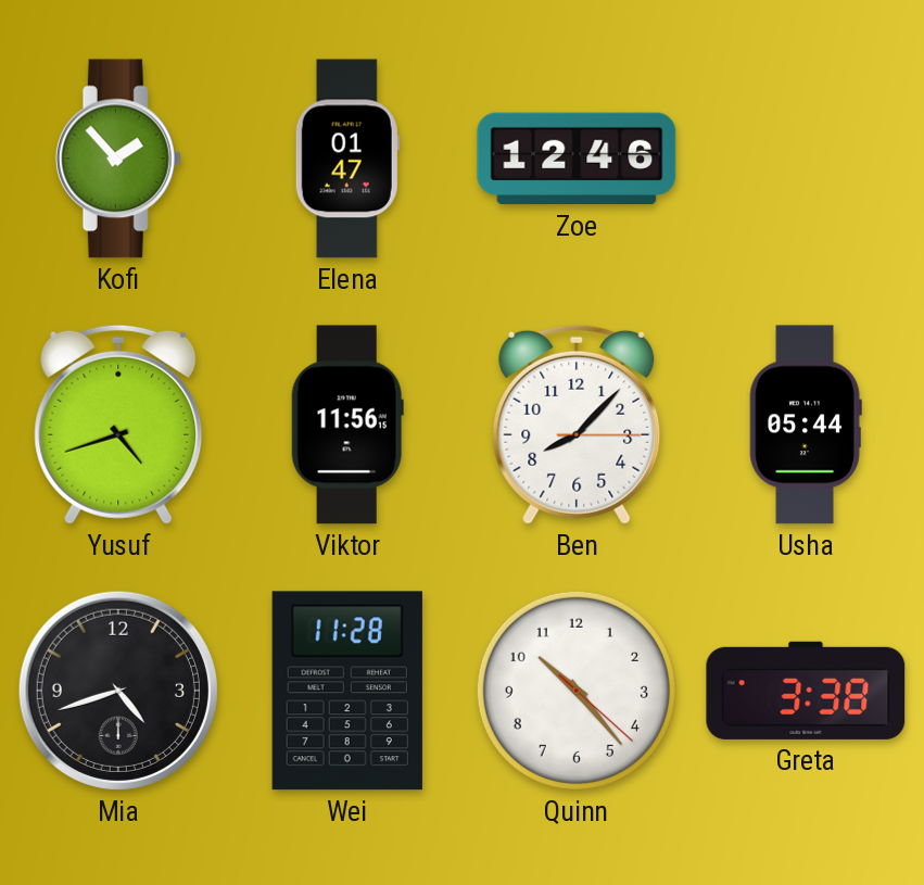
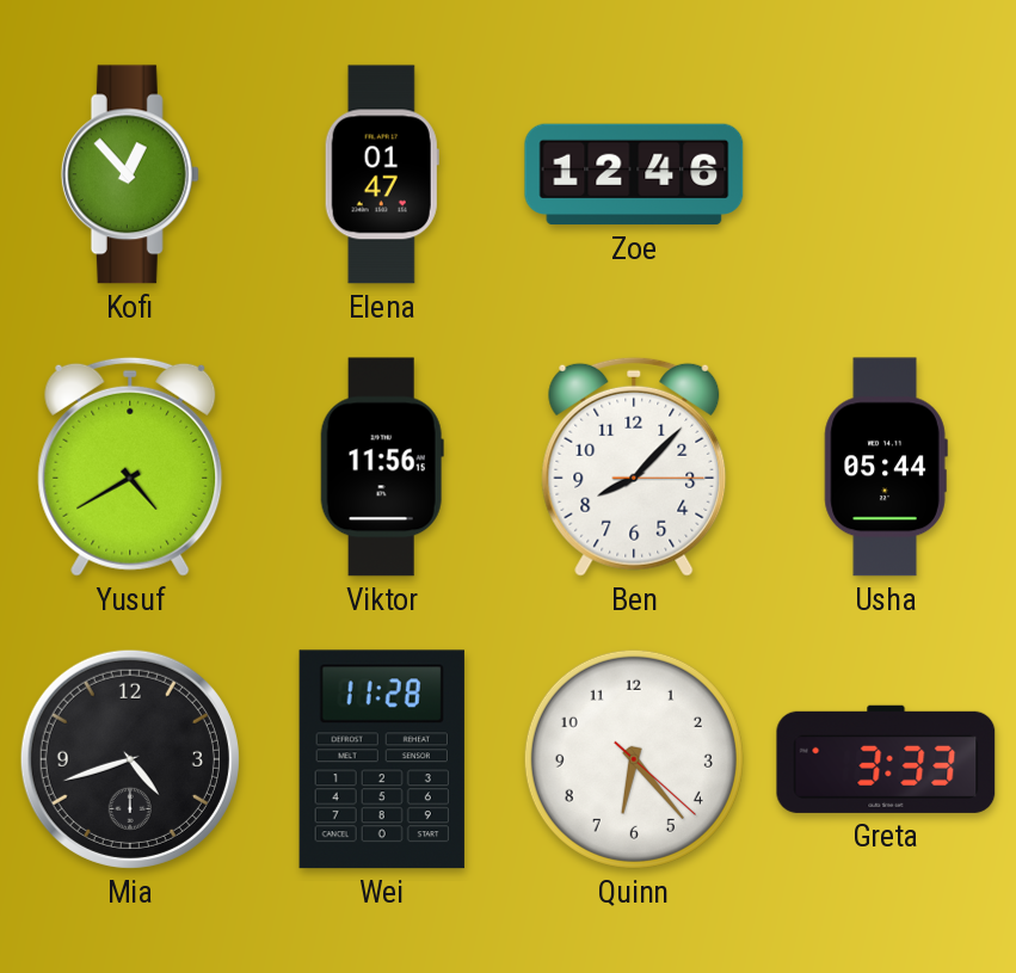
Kofi: 1:53 -> 12:53 (130, 174)
Yusuf: 4:42 -> 4:40 (130, 467)
Quinn: 10:23 -> 6:23 (634, 759)
Greta: 3:38 -> 3:33 (886, 759)
